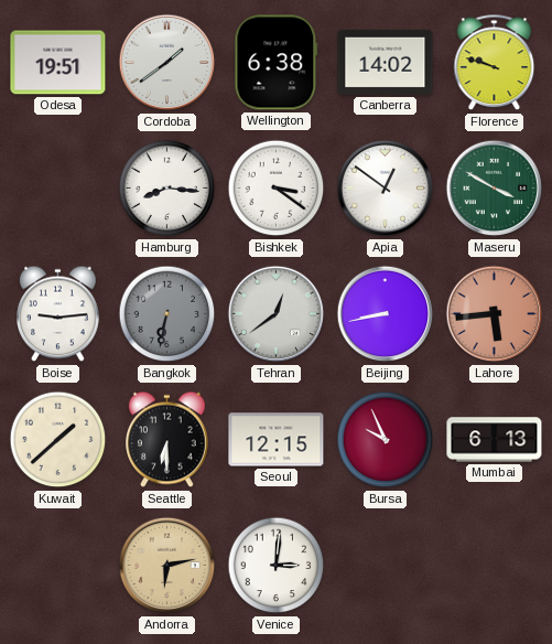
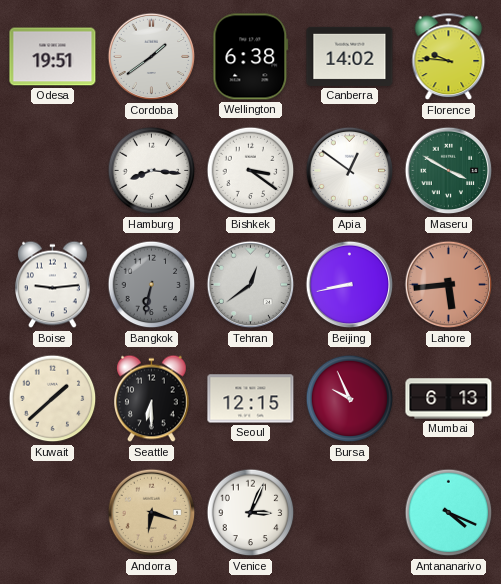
Florence: 9:48 -> 9:46 (449, 57)
Andorra: 6:13 -> 6:18 (152, 513)
Venice: 3:01 -> 3:04 (251, 513)
Antananarivo: none -> 4:19 (449, 513)
